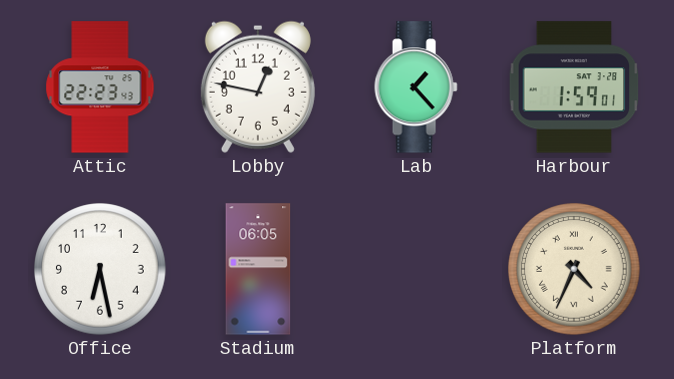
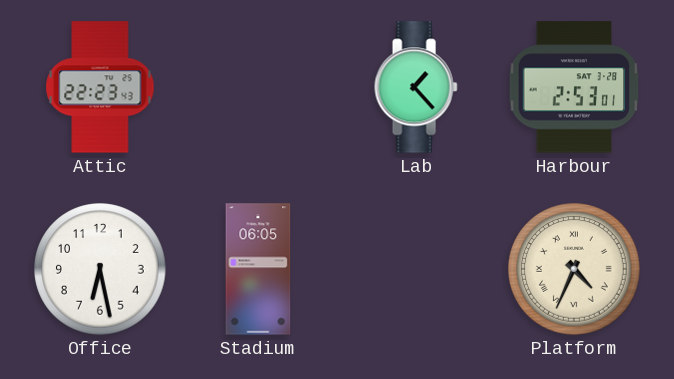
Lobby: 12:47 -> none (258, 87)
Harbour: 1:59 -> 2:53 (574, 87)
